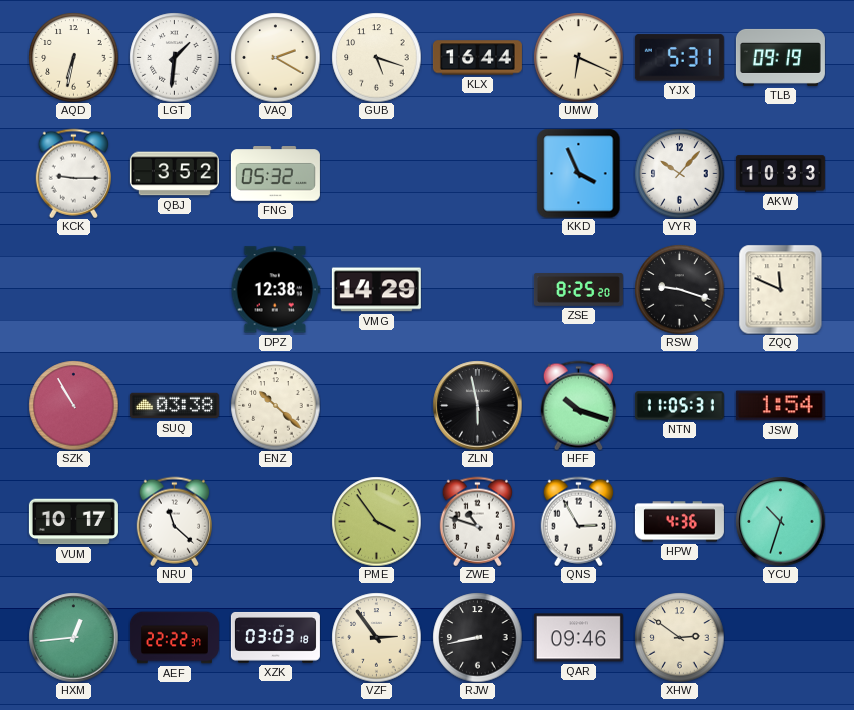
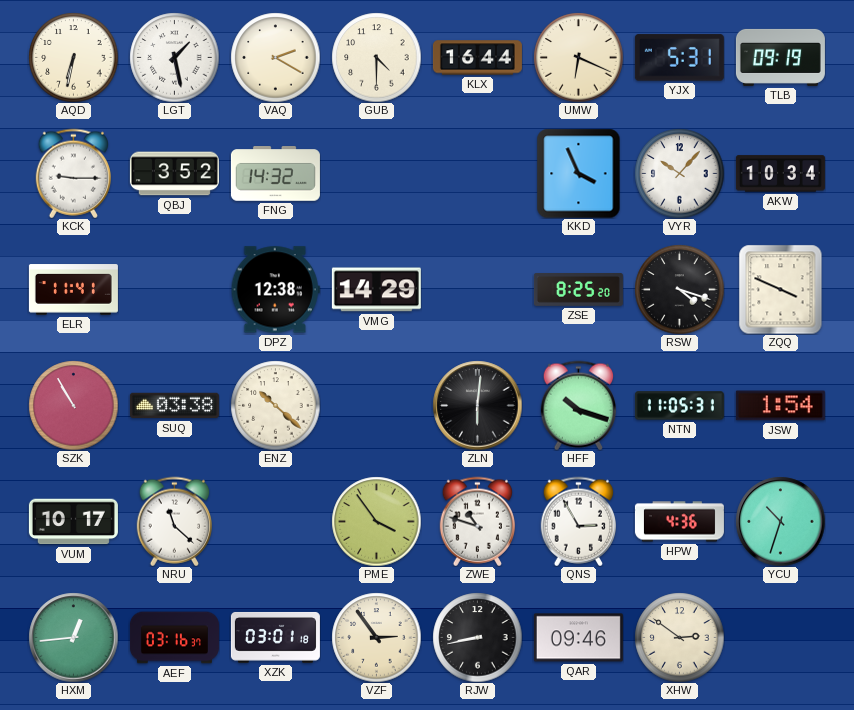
LGT: 1:31 -> 1:28 (174, 57)
GUB: 5:18 -> 4:30 (376, 57)
FNG: 05:32 -> 14:32 (275, 174)
AKW: 10:33 -> 10:34 (780, 174)
ELR: none -> 11:41 (73, 290)
RSW: 9:18 -> 4:18 (679, 289)
ZQQ: 11:49 -> 3:49 (781, 289)
ZLN: 5:58 -> 6:01 (477, 405)
AEF: 22:22 -> 03:16 (174, 638)
XZK: 03:03 -> 03:01 (275, 637)
